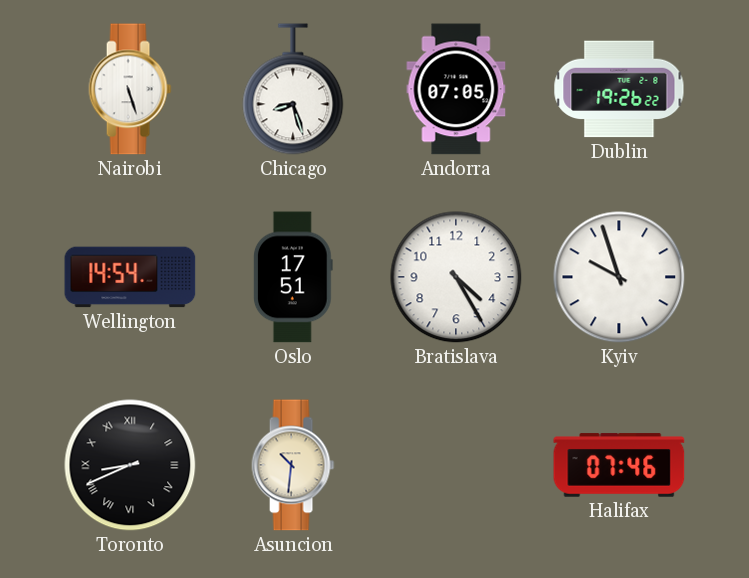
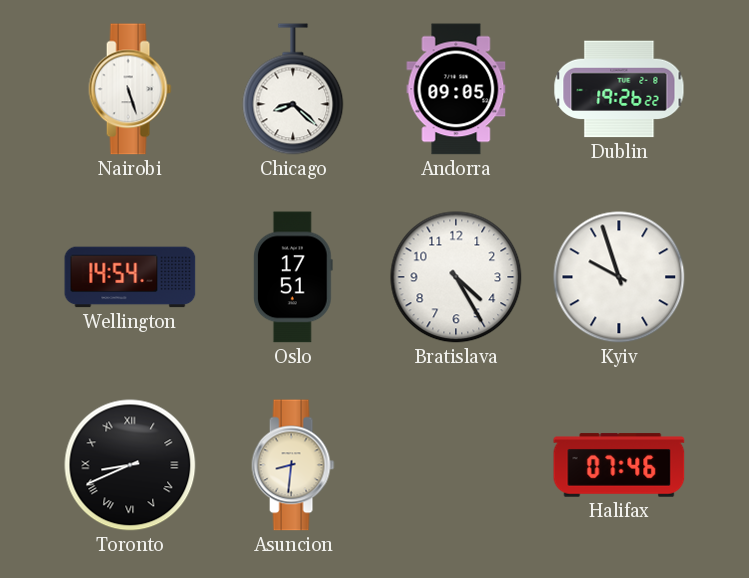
Chicago: 8:27 -> 8:22 (293, 89)
Andorra: 07:05 -> 09:05 (456, 89)
Asuncion: 10:31 -> 8:31 (293, 465)
